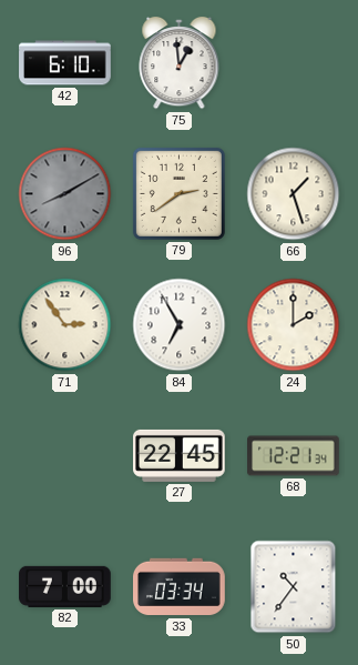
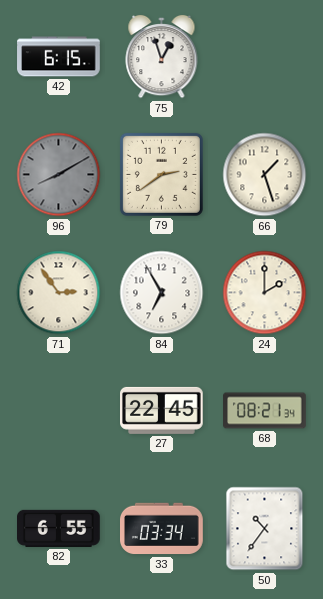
42: 6:10 -> 6:15 (59, 57)
75: 12:59 -> 12:57 (162, 57)
68: 12:21 -> 08:21 (265, 411)
82: 7:00 -> 6:55 (59, 528)
